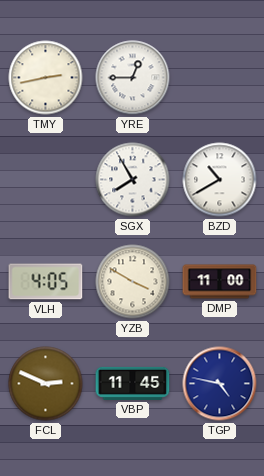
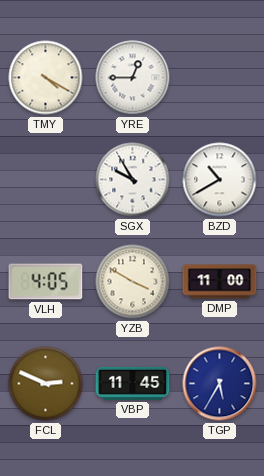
TMY: 2:43 -> 4:20 (46, 78)
SGX: 7:55 -> 9:55 (133, 180)
TGP: 4:47 -> 5:35 (220, 384)
